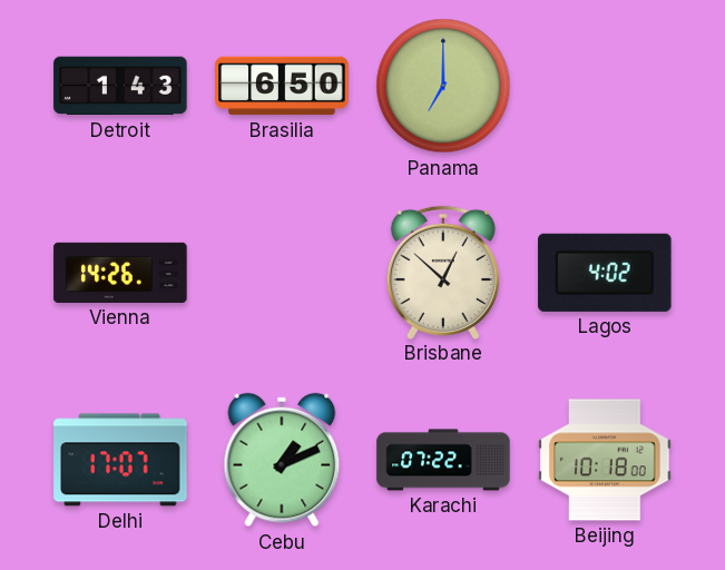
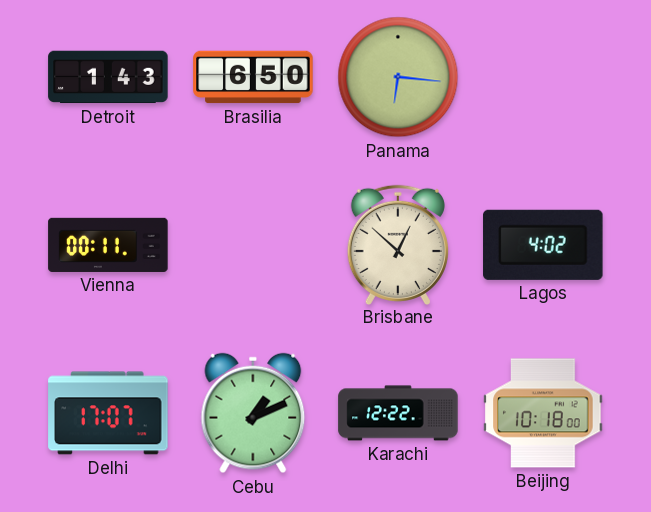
Panama: 7:00 -> 6:16 (398, 77)
Vienna: 14:26 -> 00:11 (108, 245)
Karachi: 07:22 -> 12:22 (398, 413)
